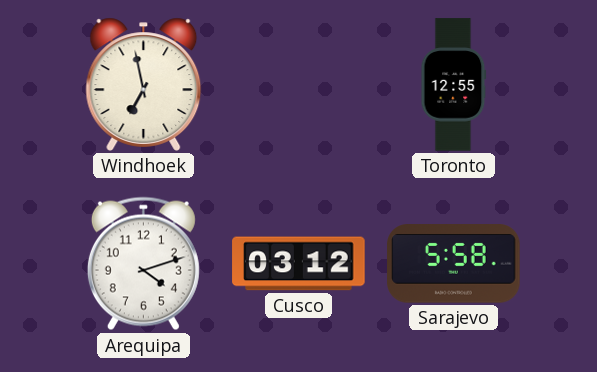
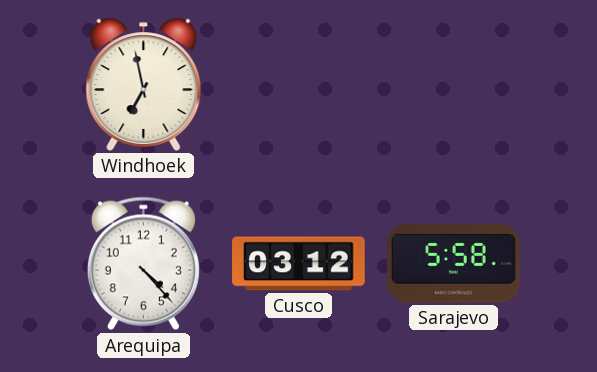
Toronto: 12:55 -> none (454, 85)
Arequipa: 4:12 -> 4:23 (143, 264)
